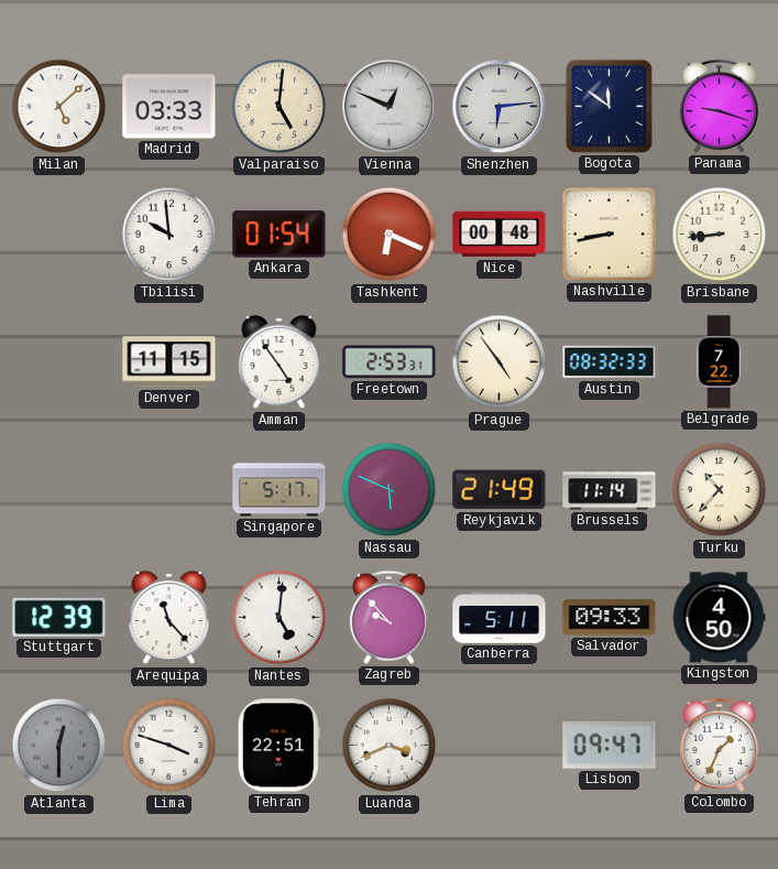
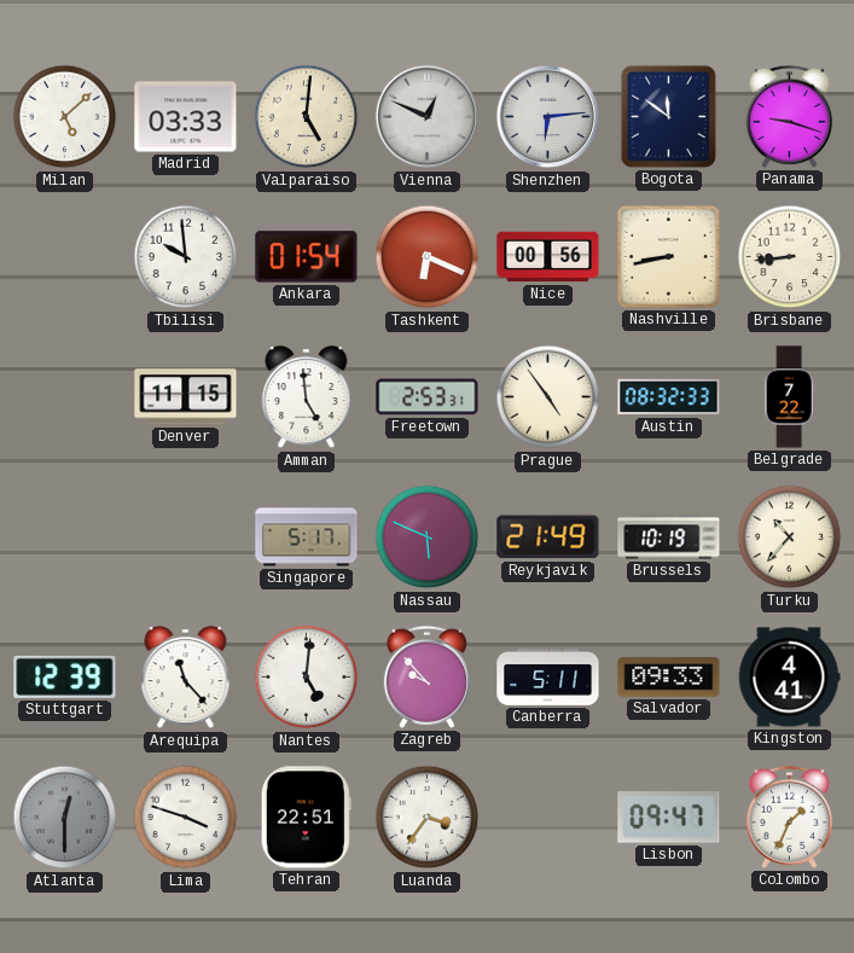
Nice: 00:48 -> 00:56 (548, 257)
Amman: 4:54 -> 4:59 (307, 397)
Brussels: 11:14 -> 10:19 (669, 537)
Kingston: 4:50 -> 4:41 (789, 678)
Luanda: 3:41 -> 3:36 (428, 818)
